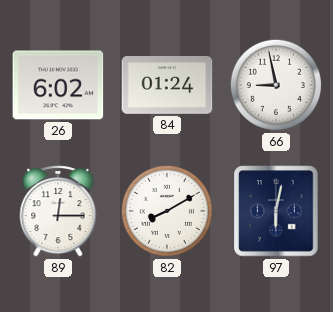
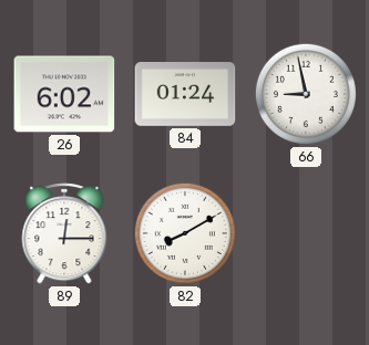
97: 6:02 -> none (276, 211)
